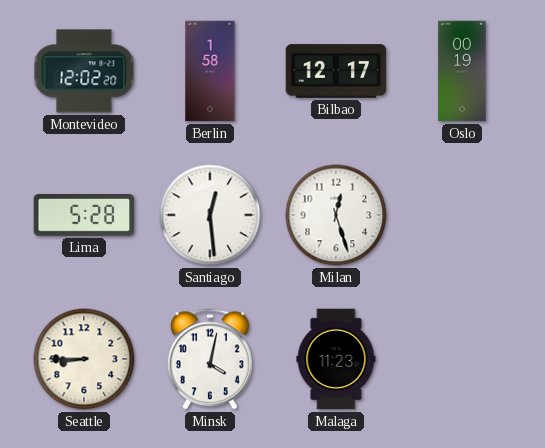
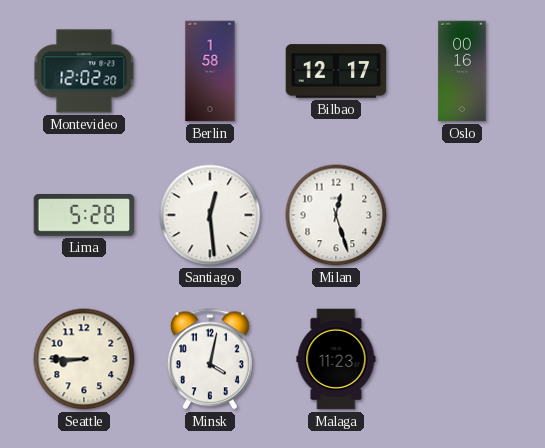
Oslo: 00:19 -> 00:16 (462, 71)
